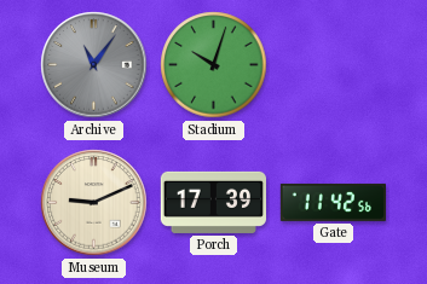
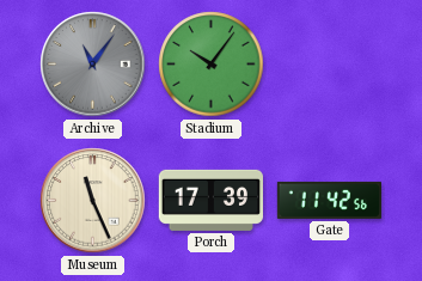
Stadium: 10:03 -> 10:06 (212, 65)
Museum: 9:11 -> 11:26 (93, 201)
